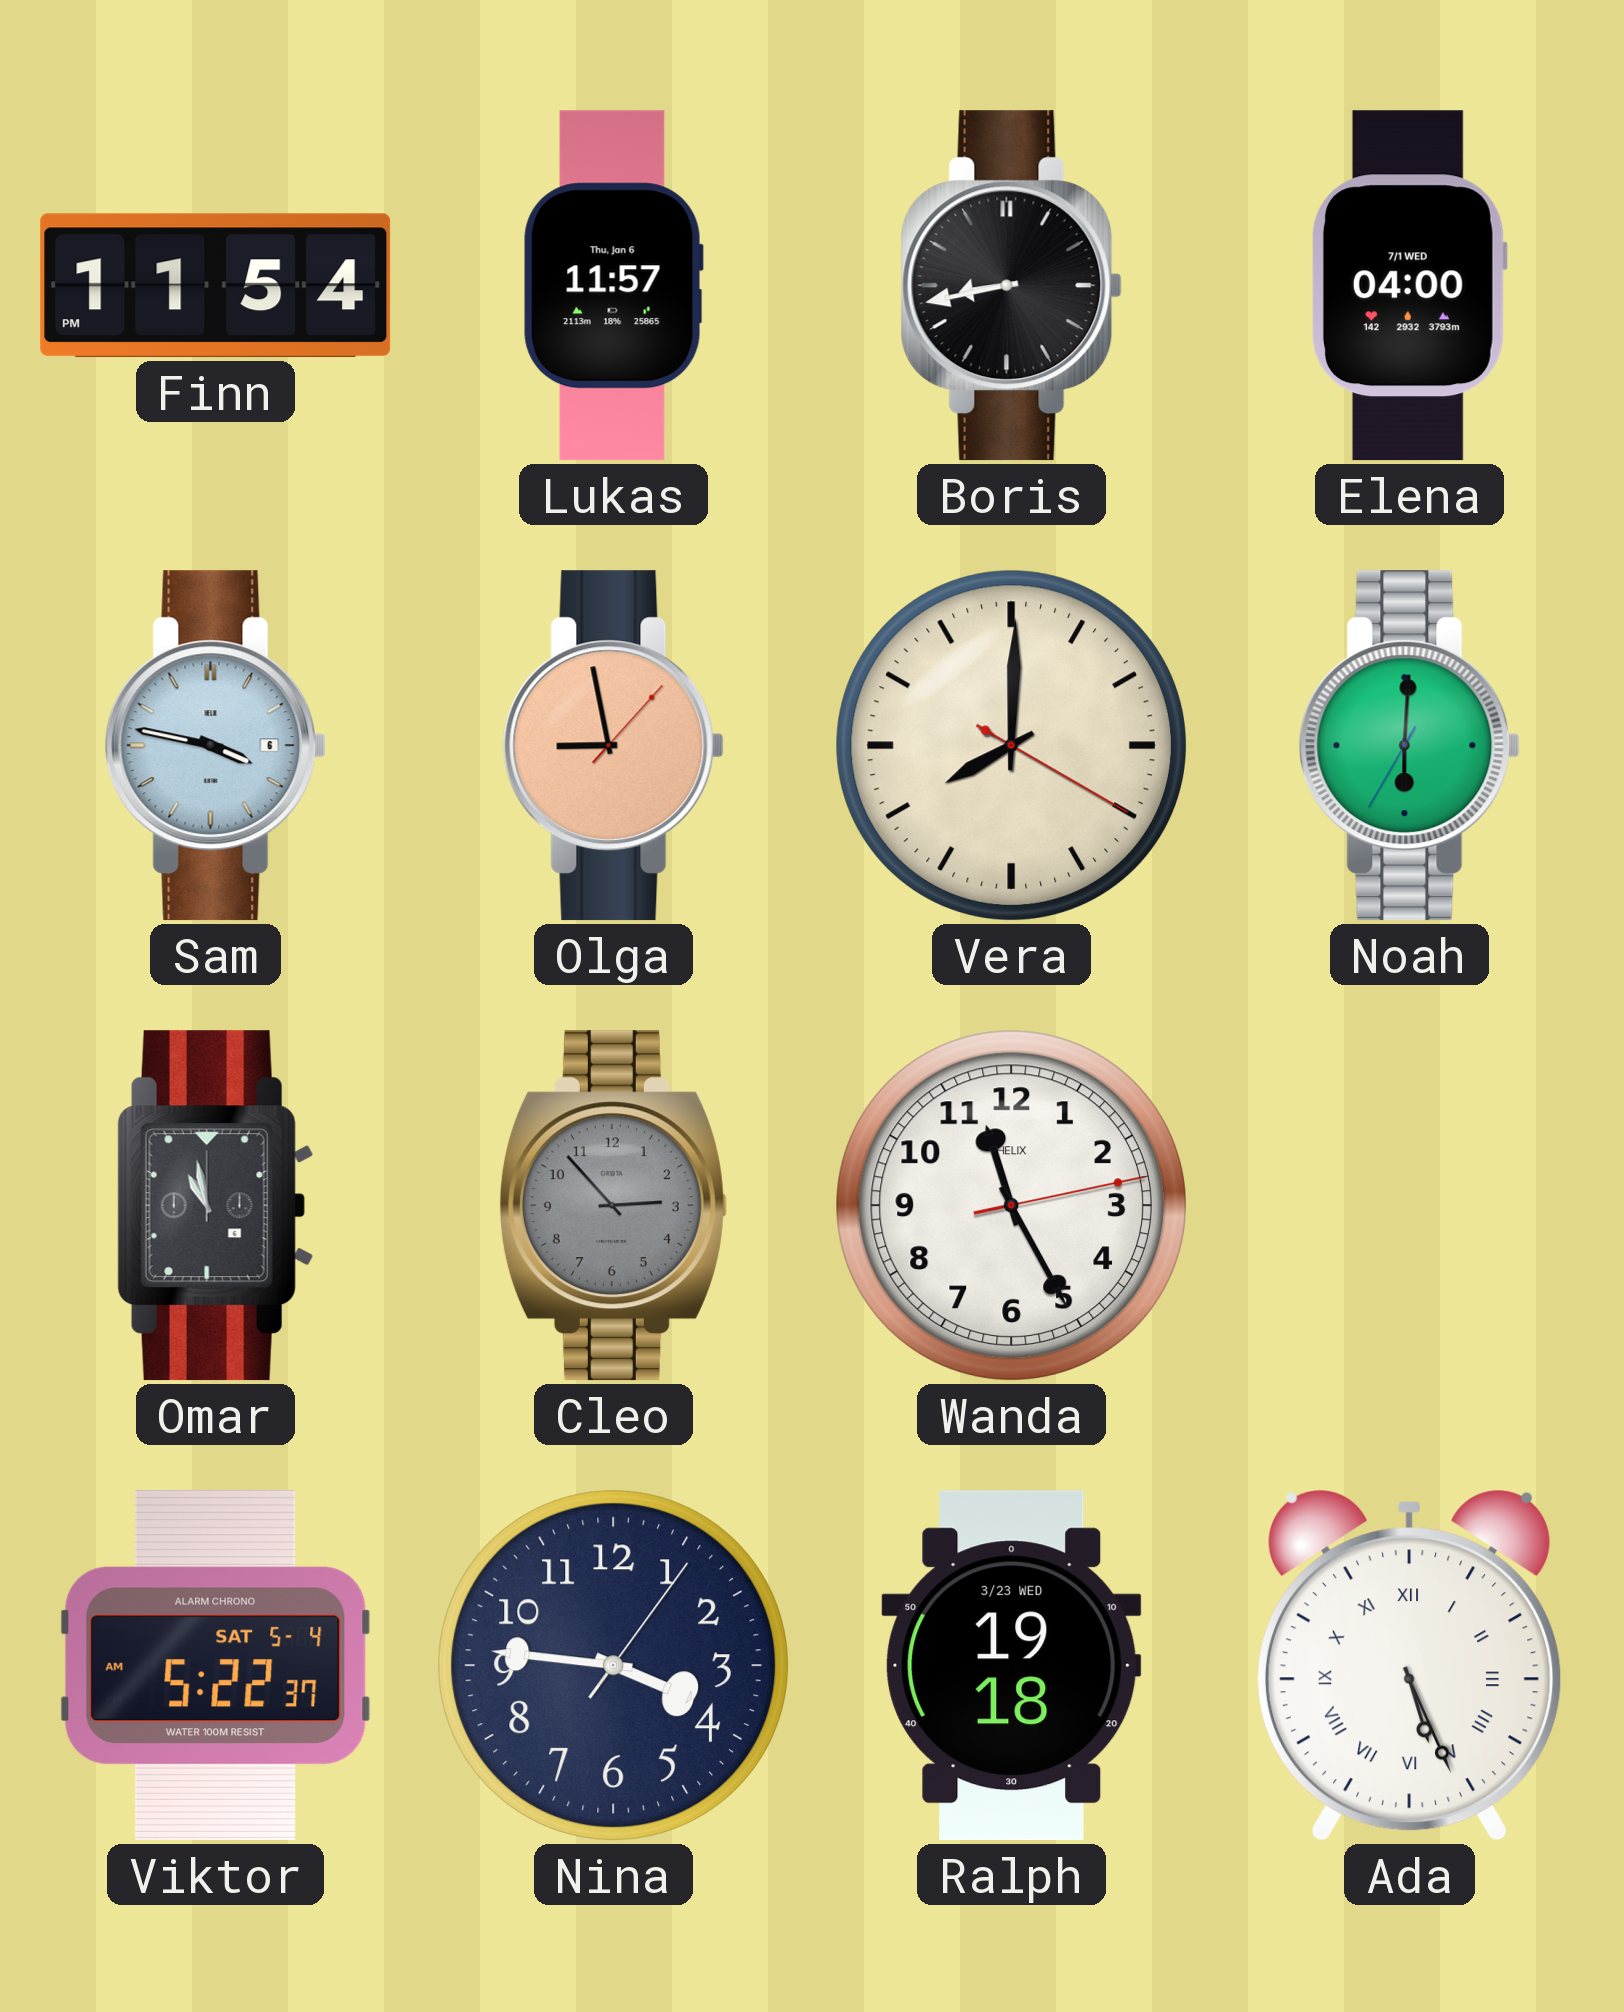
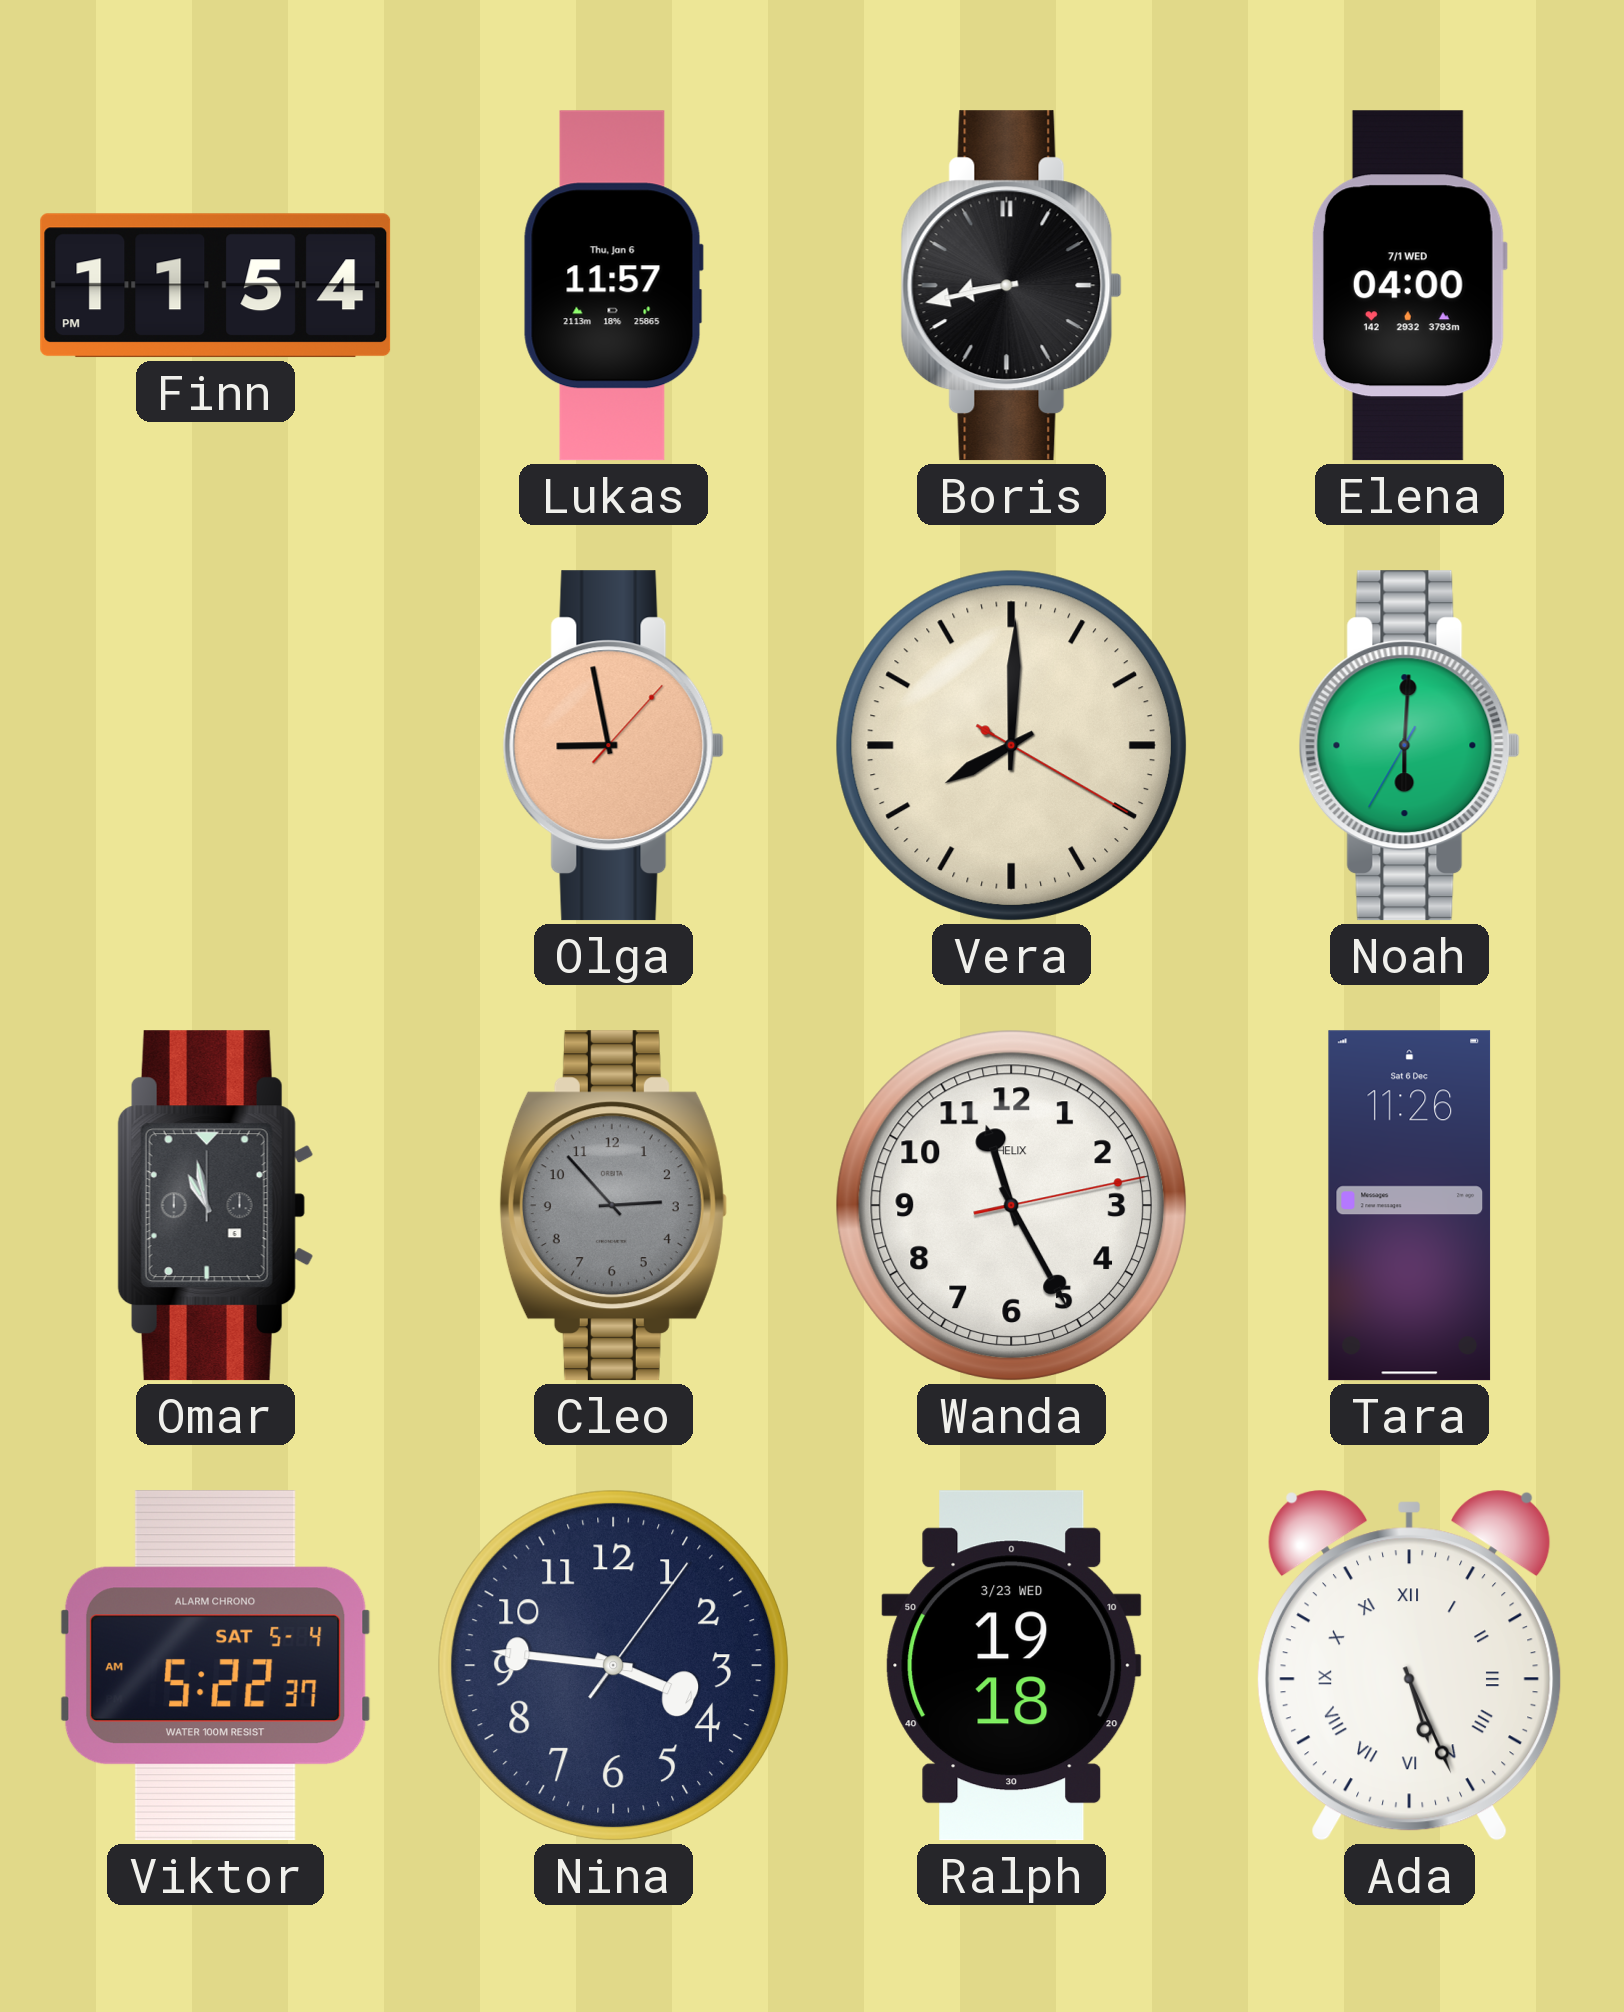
Sam: 3:47 -> none (215, 746)
Tara: none -> 11:26 (1410, 1206)
